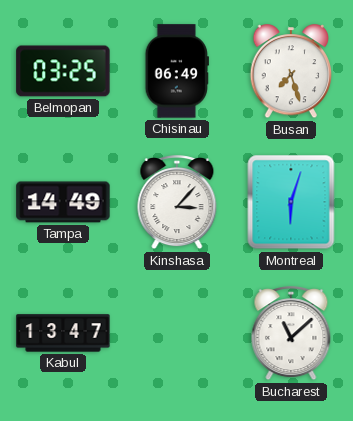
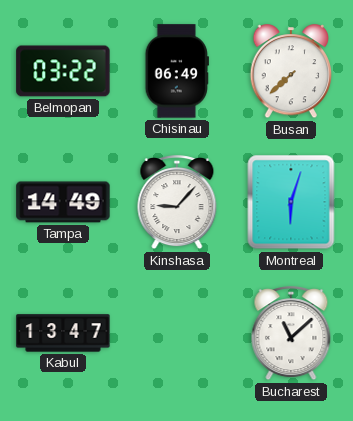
Belmopan: 03:25 -> 03:22 (63, 71)
Busan: 7:27 -> 7:38 (291, 72)
Kinshasa: 3:07 -> 9:07 (177, 203)
